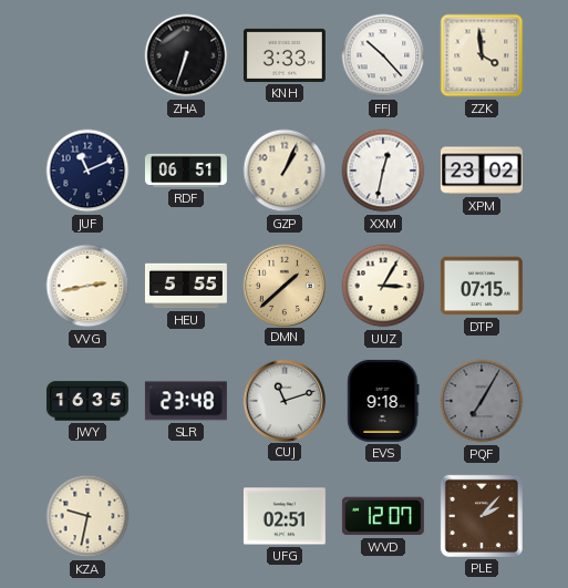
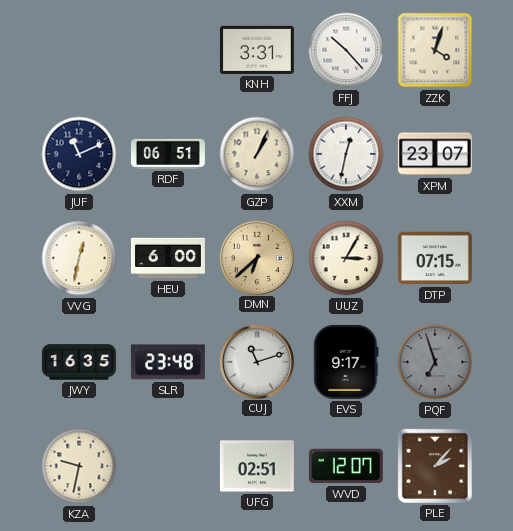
ZHA: 6:33 -> none (186, 55)
KNH: 3:33 -> 3:31 (257, 50)
ZZK: 3:59 -> 4:03 (435, 50)
XPM: 23:02 -> 23:07 (435, 154)
VVG: 2:43 -> 12:32 (79, 258)
HEU: 5:55 -> 6:00 (168, 258)
DMN: 1:38 -> 6:38 (256, 257)
EVS: 9:18 -> 9:17 (346, 362)
PQF: 7:05 -> 6:57 (435, 362)
